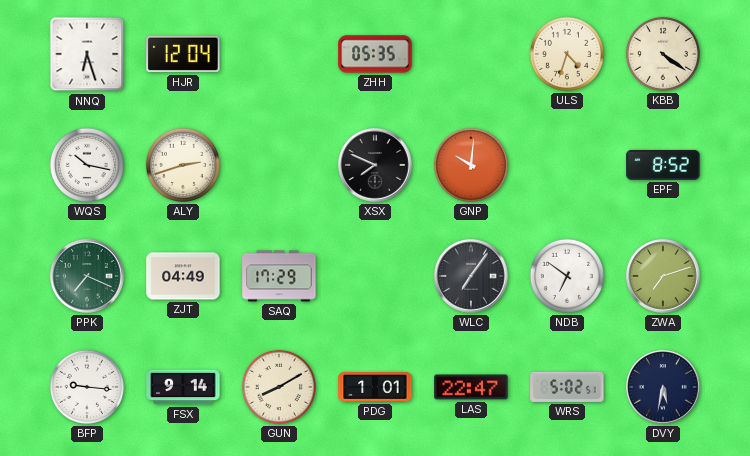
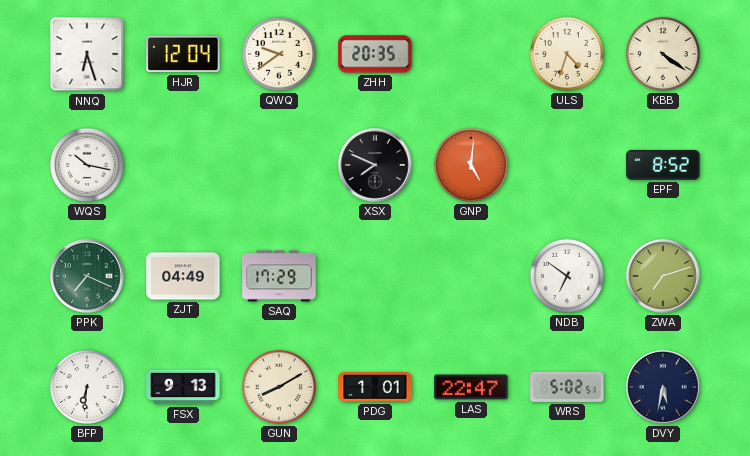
QWQ: none -> 9:39 (279, 54)
ZHH: 05:35 -> 20:35 (375, 54)
ALY: 2:42 -> none (183, 165)
GNP: 10:01 -> 5:01 (471, 165)
WLC: 7:06 -> none (471, 276)
BFP: 9:16 -> 6:31 (87, 387)
FSX: 9:14 -> 9:13 (183, 387)
